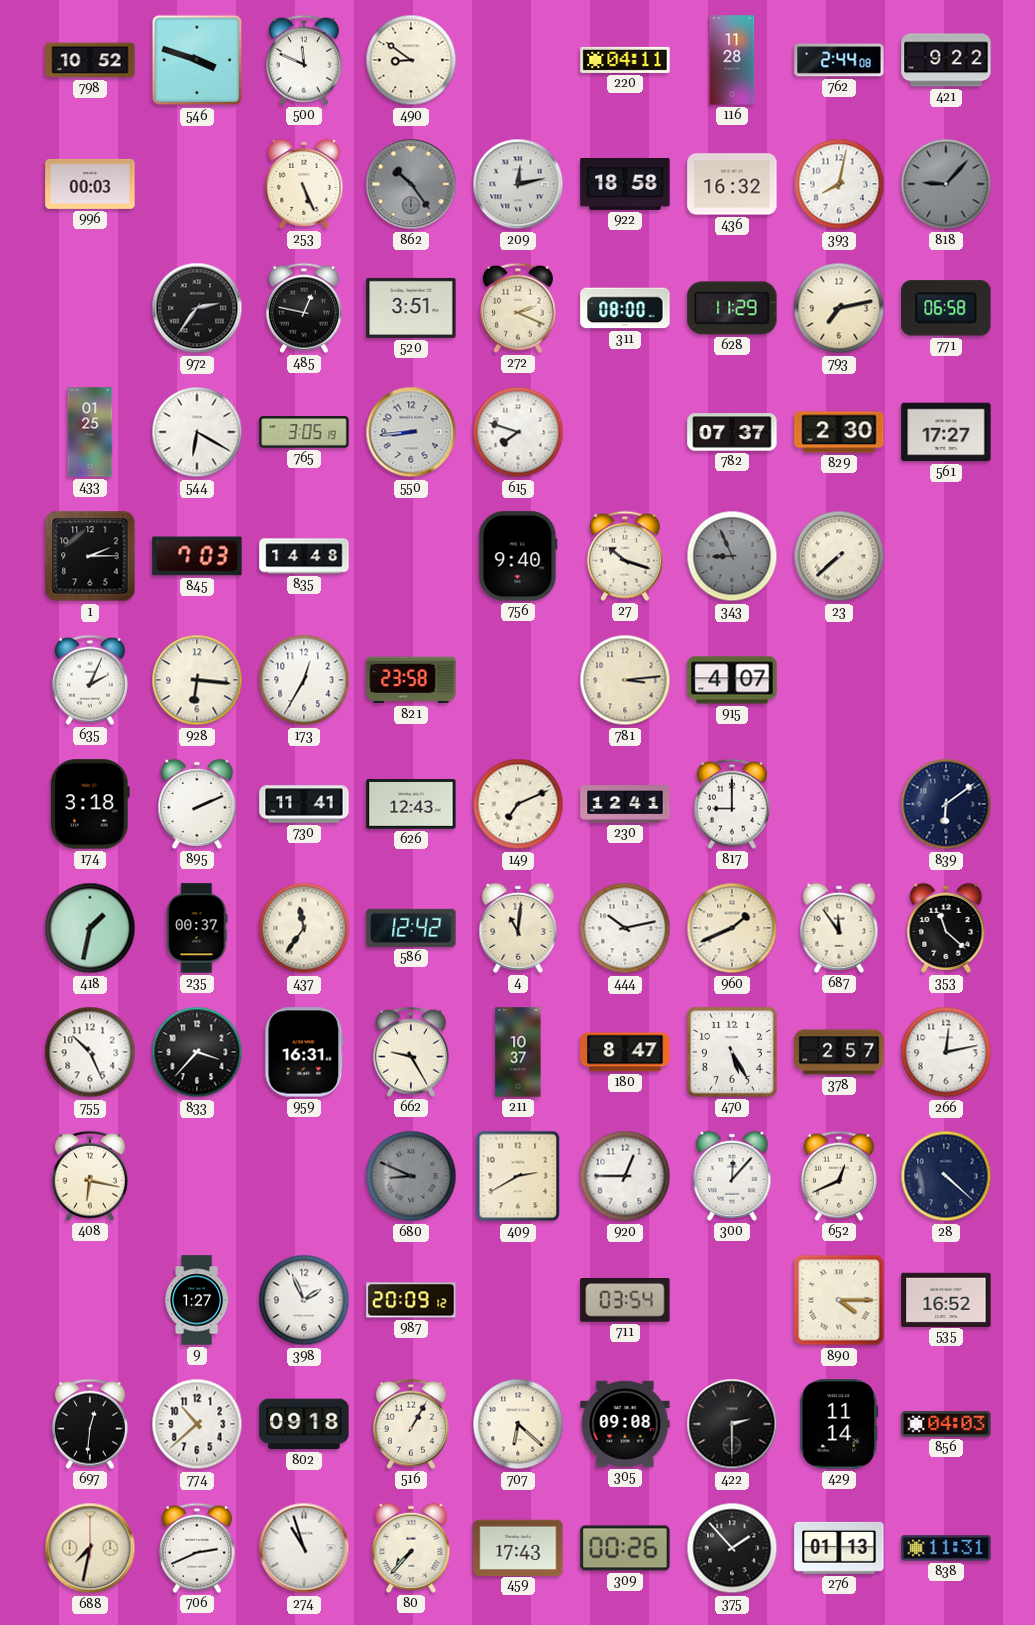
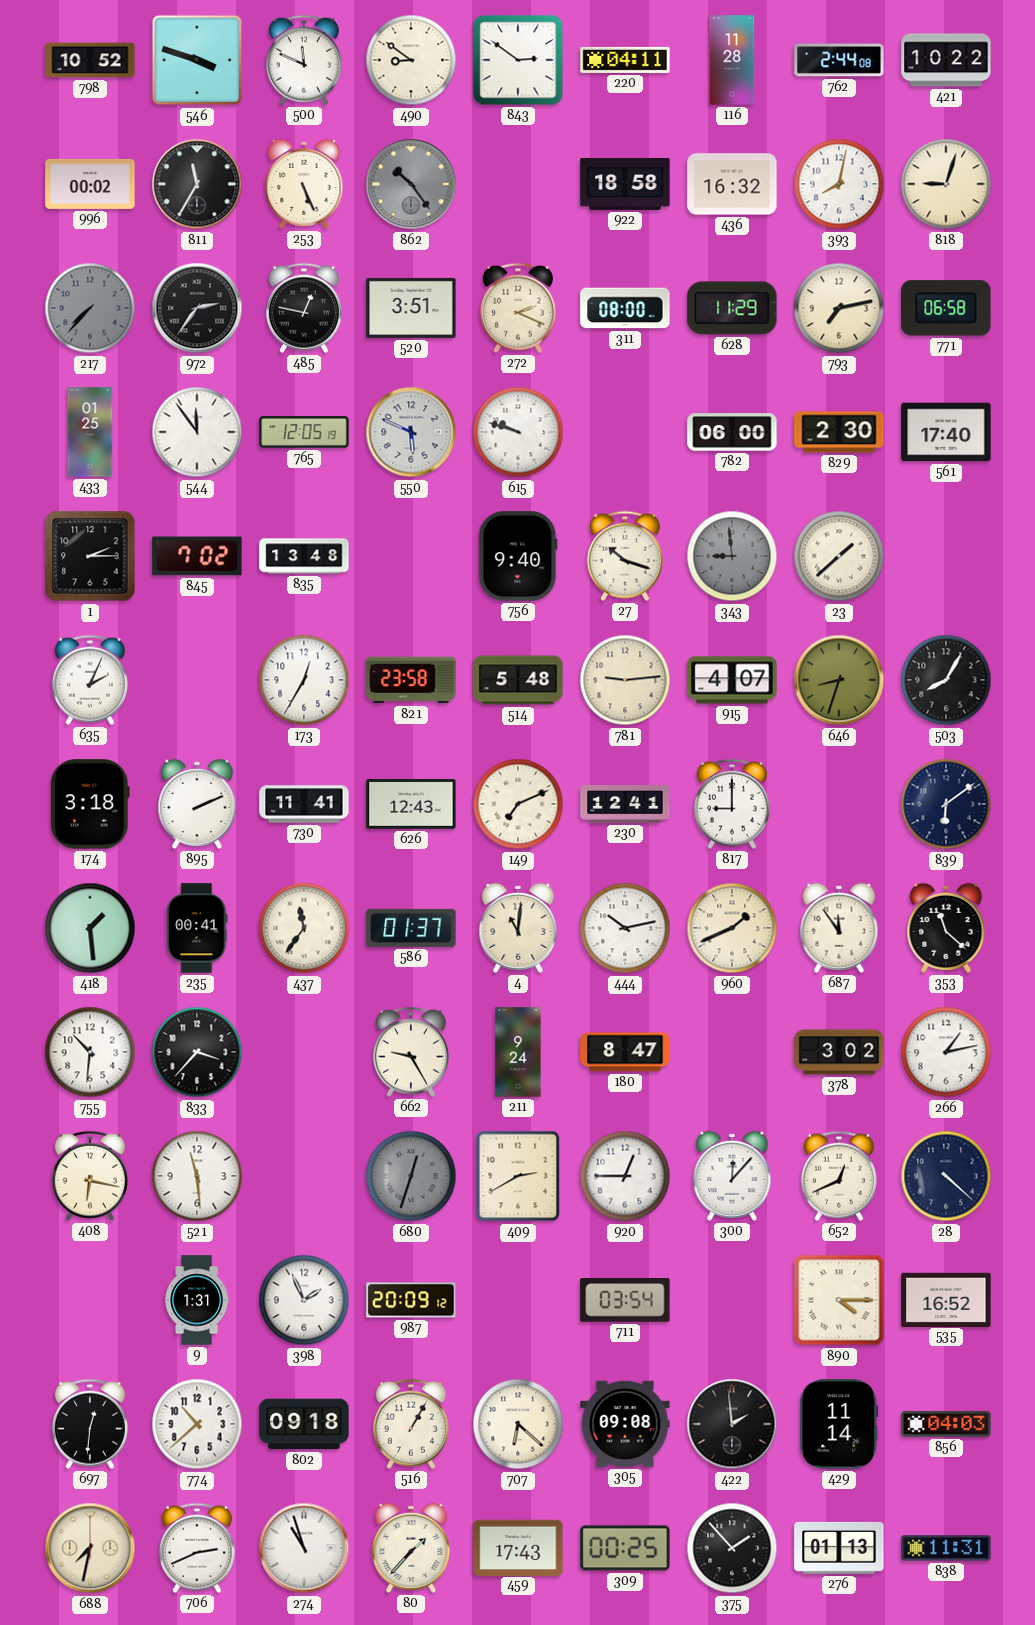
843: none -> 2:51 (518, 60)
421: 9:22 -> 10:22 (946, 60)
996: 00:03 -> 00:02 (90, 184)
811: none -> 11:35 (197, 184)
209: 12:13 -> none (518, 184)
818: 9:07 -> 9:03 (946, 184)
818 dial: grey -> cream (946, 184)
217: none -> 7:37 (90, 308)
544: 6:20 -> 11:54 (197, 432)
765: 3:05 -> 12:05 (304, 432)
550: 8:44 -> 5:49 (411, 432)
615: 7:48 -> 9:48 (518, 432)
782: 07:37 -> 06:00 (732, 432)
561: 17:27 -> 17:40 (946, 432)
845: 7:03 -> 7:02 (197, 556)
835: 14:48 -> 13:48 (304, 556)
343: 8:56 -> 8:59 (732, 556)
23: 7:38 -> 1:38 (839, 556)
928: 6:16 -> none (197, 680)
514: none -> 5:48 (518, 680)
781: 3:14 -> 9:14 (625, 680)
646: none -> 8:33 (839, 680)
503: none -> 8:05 (946, 680)
418: 1:32 -> 1:29 (90, 928)
235: 00:37 -> 00:41 (197, 928)
586: 12:42 -> 01:37 (411, 928)
755: 10:26 -> 10:31 (90, 1052)
959: 16:31 -> none (304, 1052)
211: 10:37 -> 9:24 (518, 1052)
470: 5:25 -> none (732, 1052)
378: 2:57 -> 3:02 (839, 1052)
266: 12:13 -> 1:13 (946, 1052)
521: none -> 11:29 (197, 1176)
680: 8:49 -> 12:33 (411, 1176)
9: 1:27 -> 1:31 (197, 1300)
422: 2:30 -> 1:59 (732, 1424)
80: 7:37 -> 1:37 (411, 1548)
309: 00:26 -> 00:25 (625, 1548)
